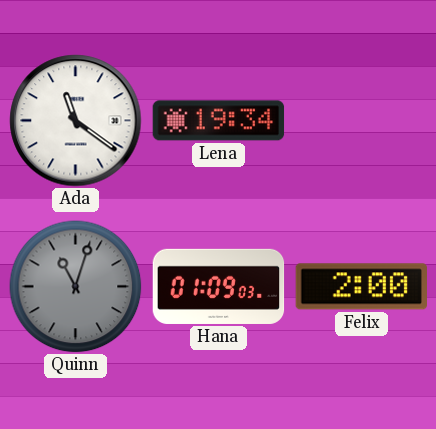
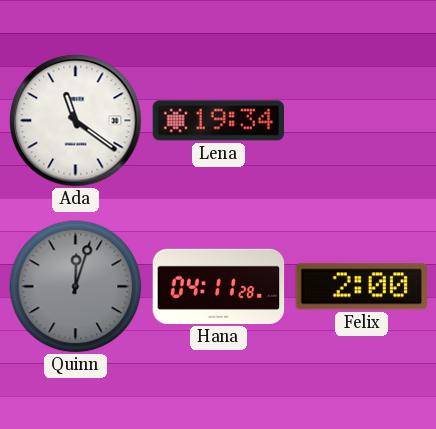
Quinn: 11:03 -> 12:03 (76, 287)
Hana: 01:09 -> 04:11 (219, 286)
